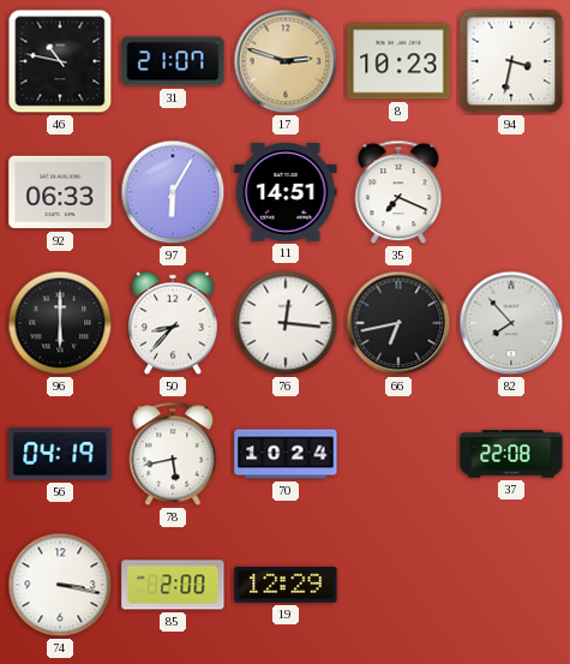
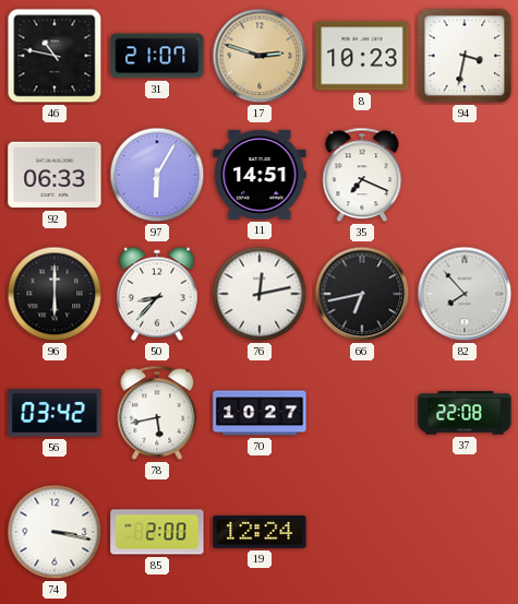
76: 12:16 -> 12:13 (260, 294)
56: 04:19 -> 03:42 (55, 413)
70: 10:24 -> 10:27 (260, 413)
19: 12:29 -> 12:24 (260, 532)
